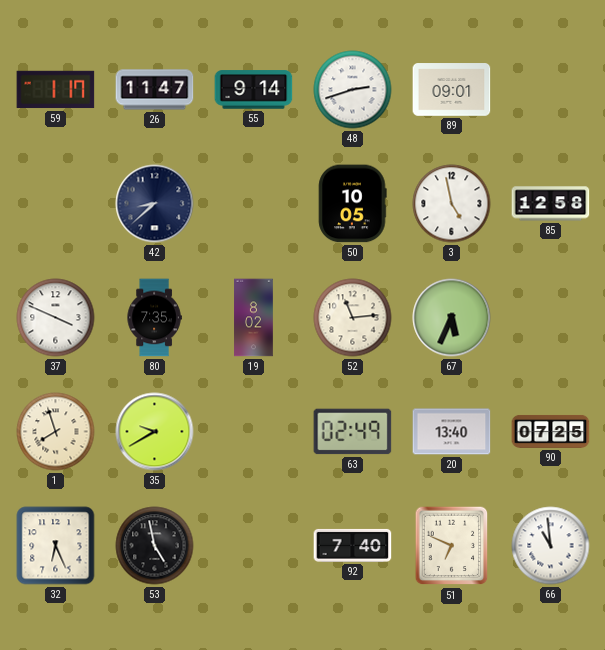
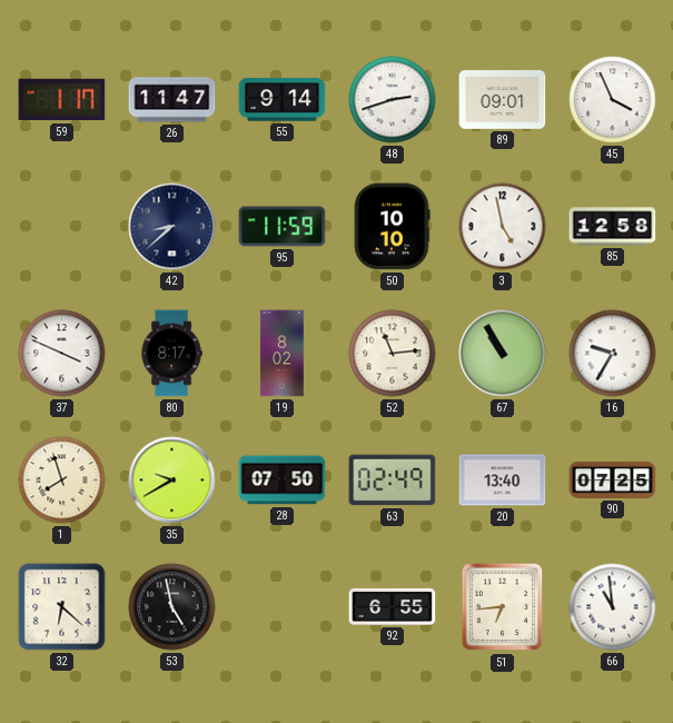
45: none -> 3:56 (613, 100)
95: none -> 11:59 (283, 227)
50: 10:05 -> 10:10 (393, 227)
80: 7:35 -> 8:17 (171, 354)
67: 5:34 -> 10:55 (503, 354)
16: none -> 9:35 (613, 354)
28: none -> 07:50 (283, 481)
32: 6:26 -> 6:22 (62, 607)
92: 7:40 -> 6:55 (393, 606)
51: 6:49 -> 6:44 (503, 607)
